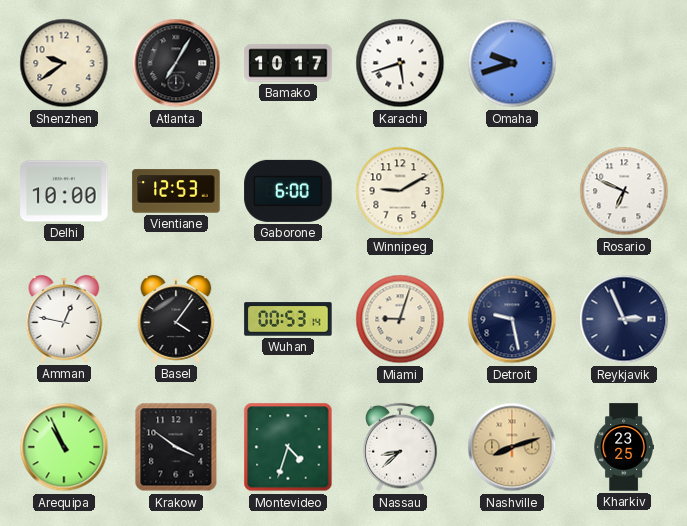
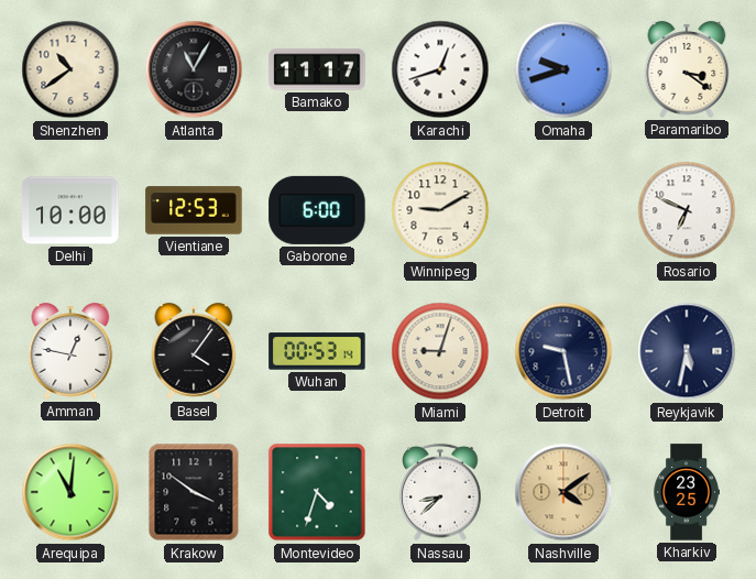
Shenzhen: 9:39 -> 10:39 (70, 69)
Atlanta: 7:05 -> 11:05 (194, 69)
Bamako: 10:17 -> 11:17 (317, 69)
Karachi: 5:42 -> 12:42 (440, 69)
Paramaribo: none -> 3:21 (687, 69)
Reykjavik: 2:56 -> 5:32 (687, 351)
Arequipa: 10:56 -> 11:01 (70, 492)
Nashville: 8:12 -> 4:09 (563, 492)
